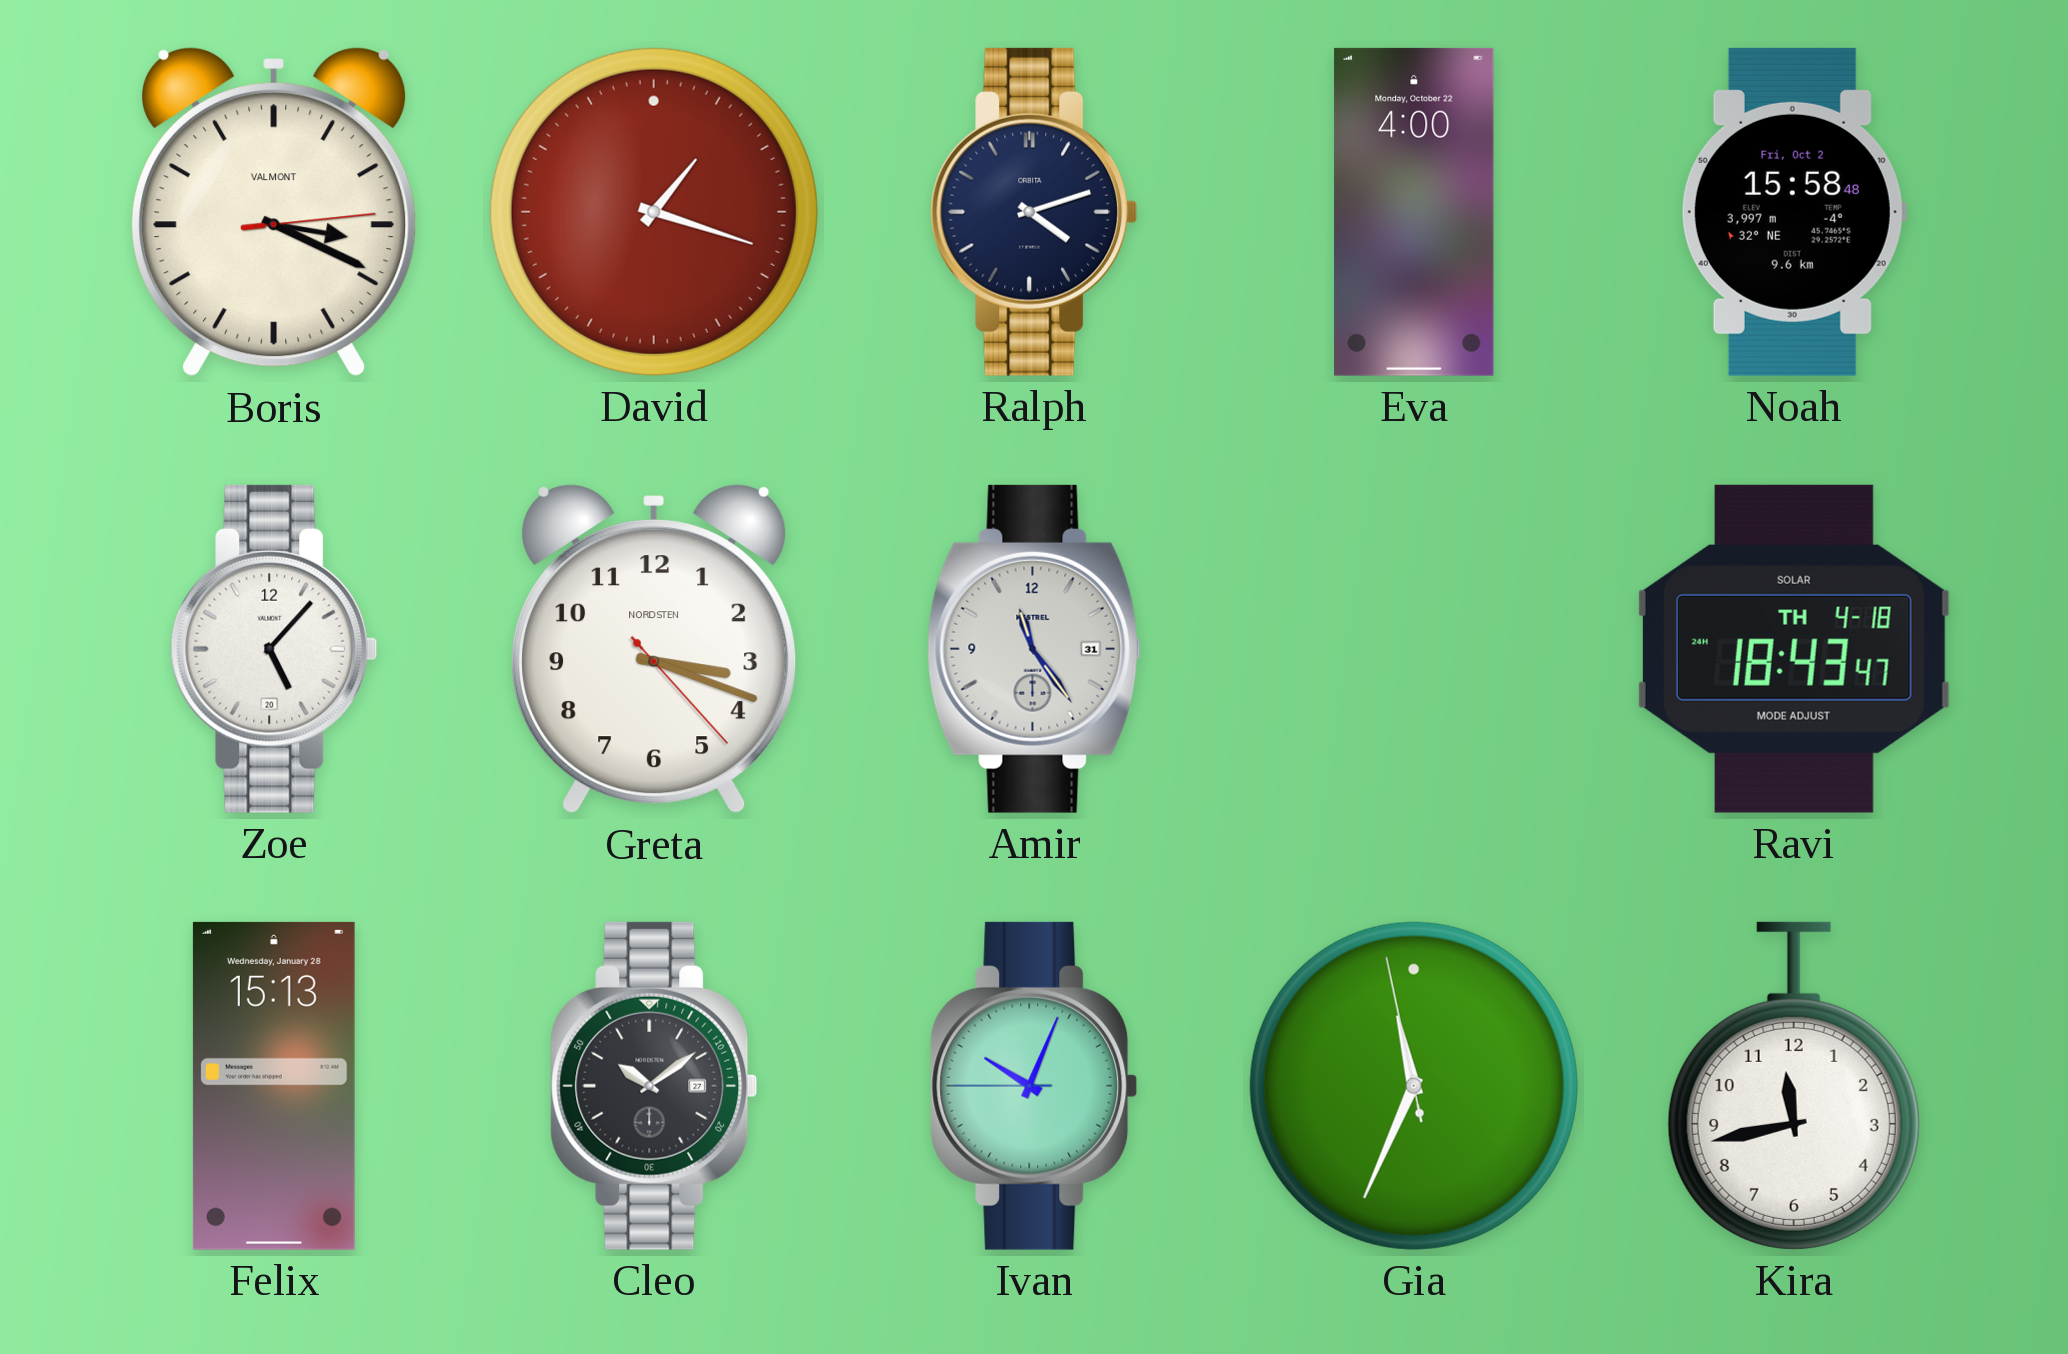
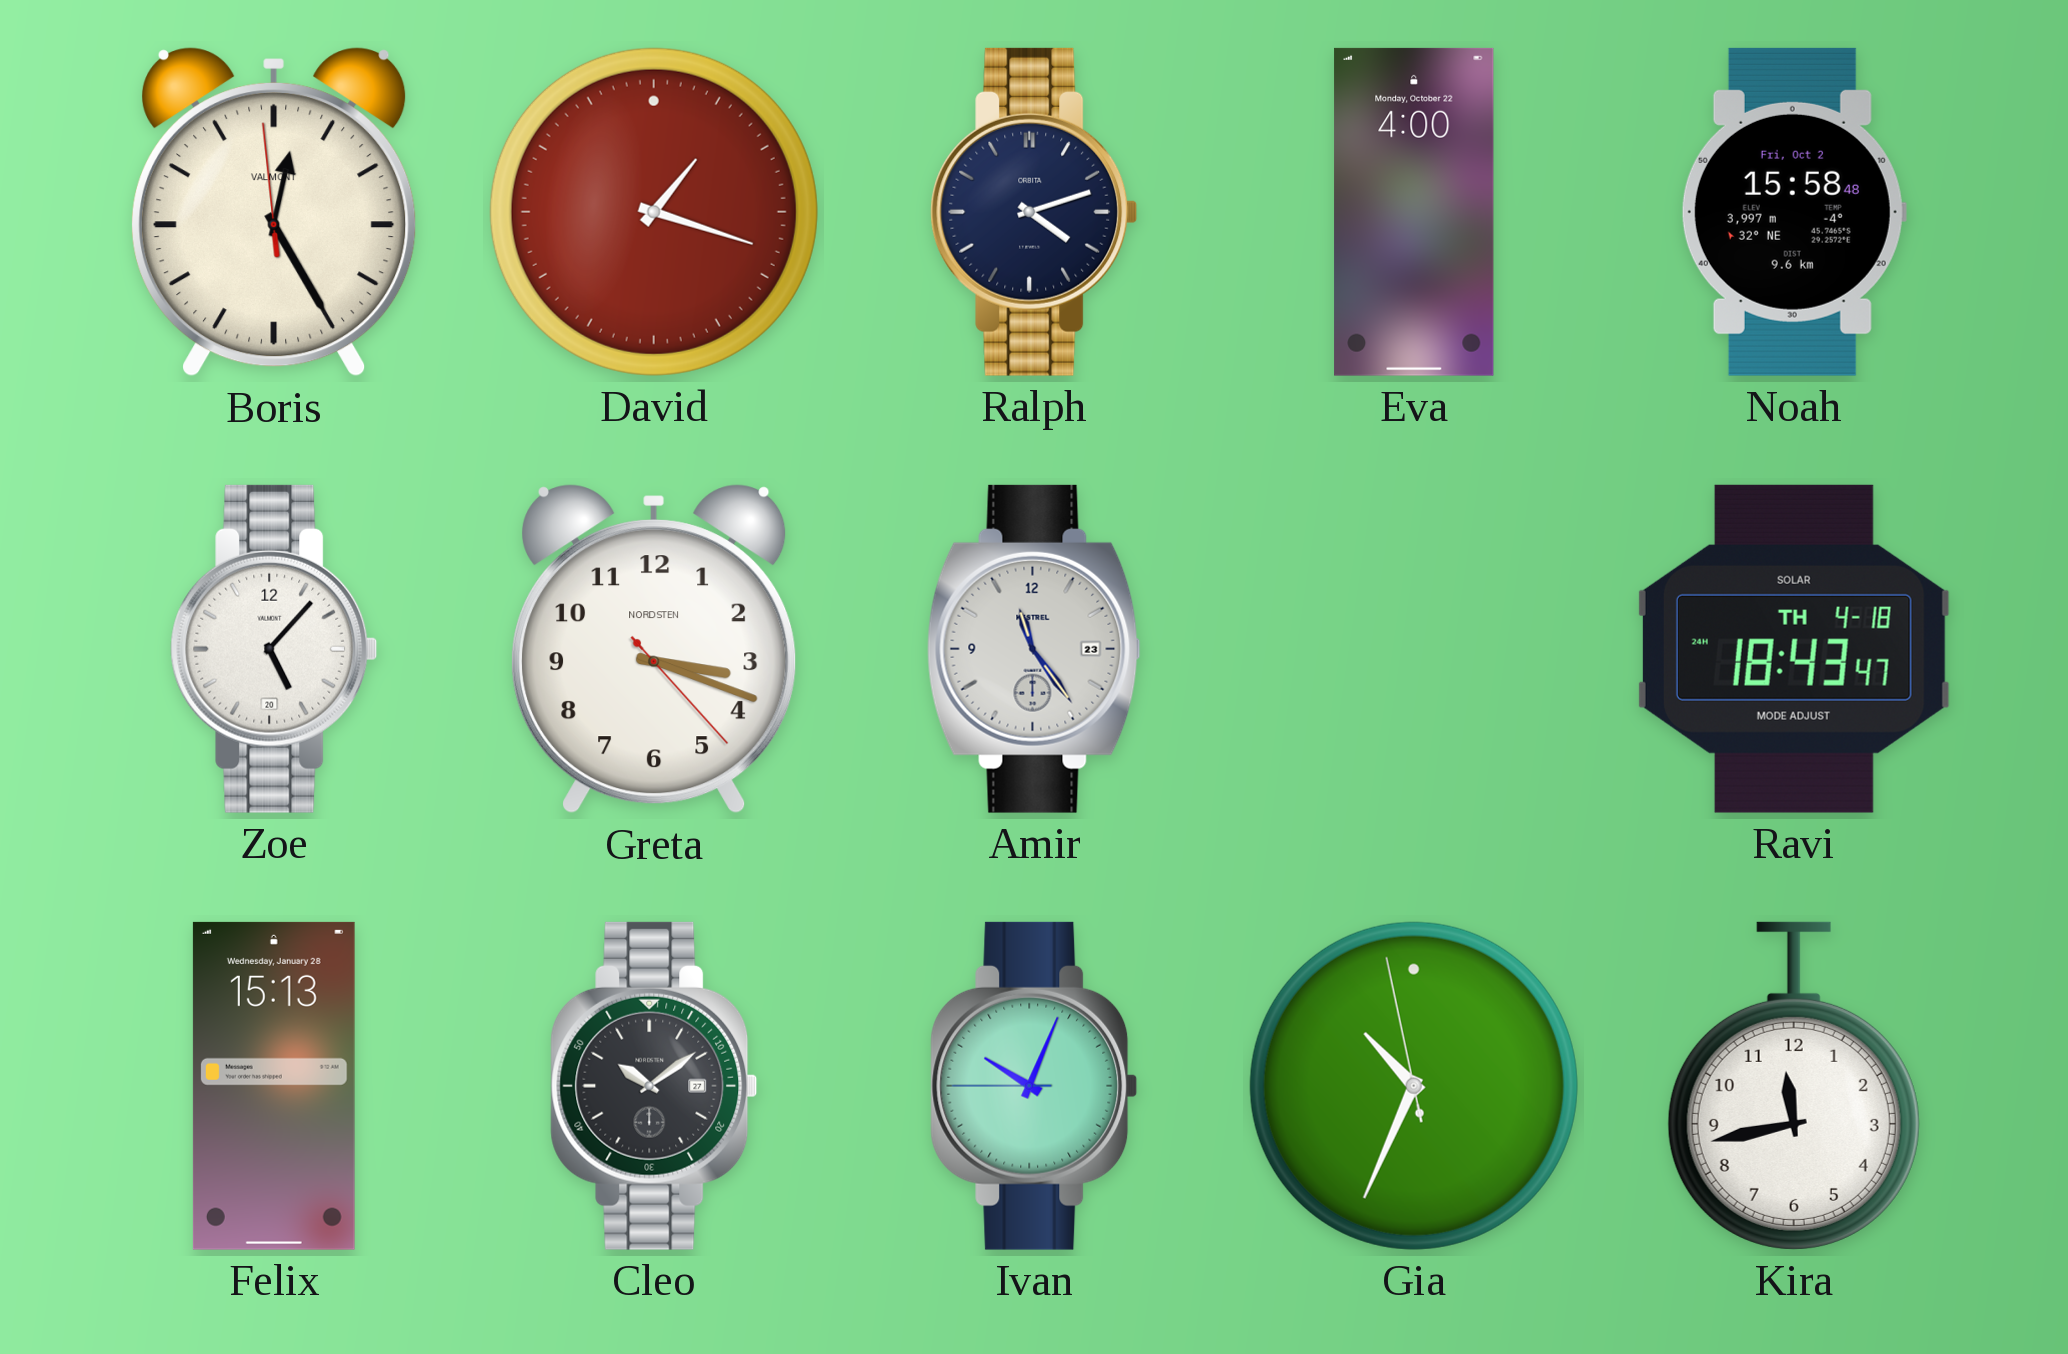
Boris: 3:19 -> 12:24 (274, 212)
Amir date: 31 -> 23 (1034, 649)
Gia: 11:33 -> 10:33 (1414, 1086)
